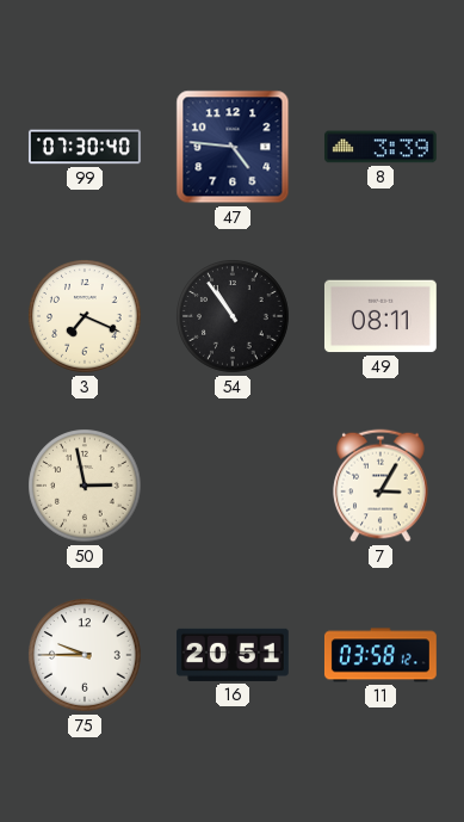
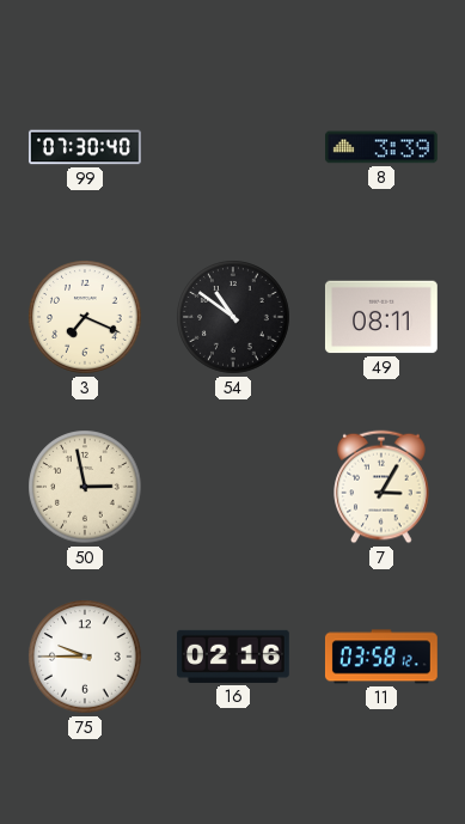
47: 4:46 -> none (233, 147)
54: 10:54 -> 10:51 (233, 317)
16: 20:51 -> 02:16 (233, 657)
